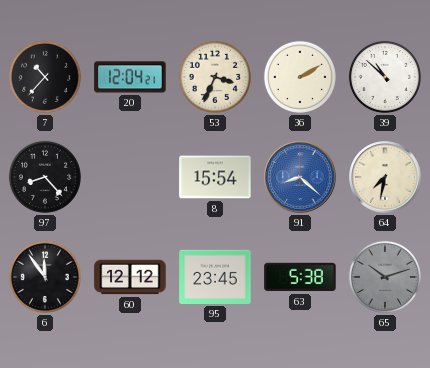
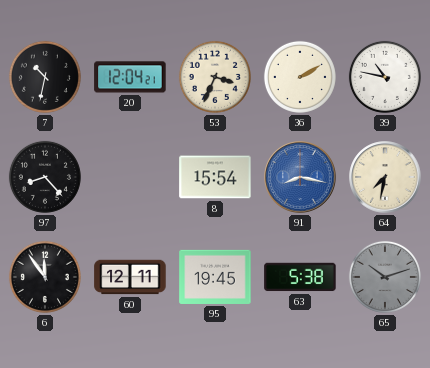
7: 10:37 -> 10:32 (45, 77)
39: 10:52 -> 10:47 (385, 77)
91: 8:22 -> 8:17 (300, 177)
60: 12:12 -> 12:11 (130, 277)
95: 23:45 -> 19:45 (215, 277)
